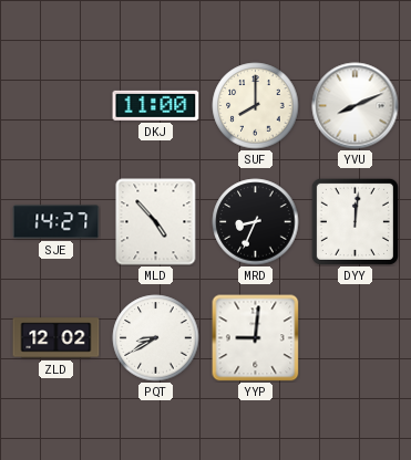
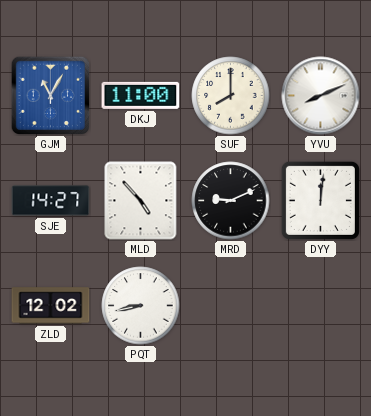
GJM: none -> 11:05 (50, 95)
MRD: 8:34 -> 9:11 (231, 201)
PQT: 8:40 -> 8:43 (141, 306)
YYP: 9:01 -> none (256, 338)
